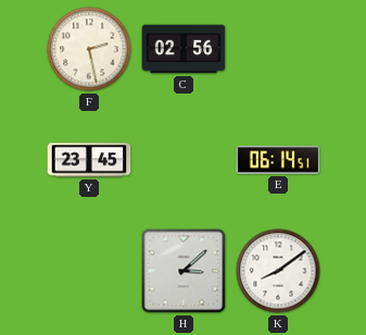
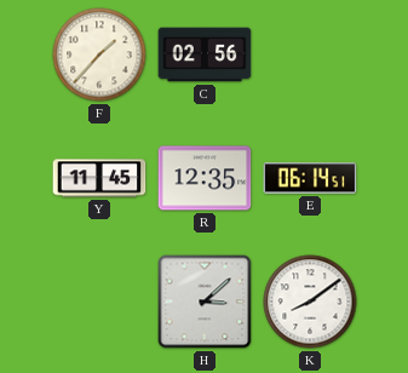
F: 2:28 -> 1:37 (99, 54)
Y: 23:45 -> 11:45 (99, 178)
R: none -> 12:35 (205, 178)
